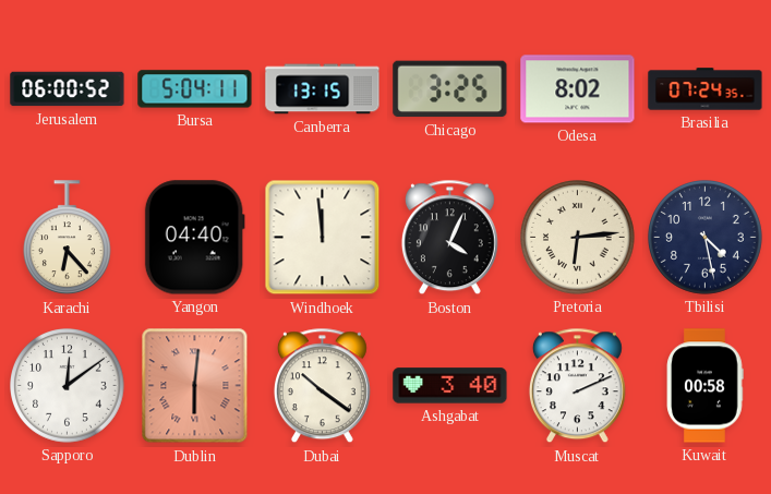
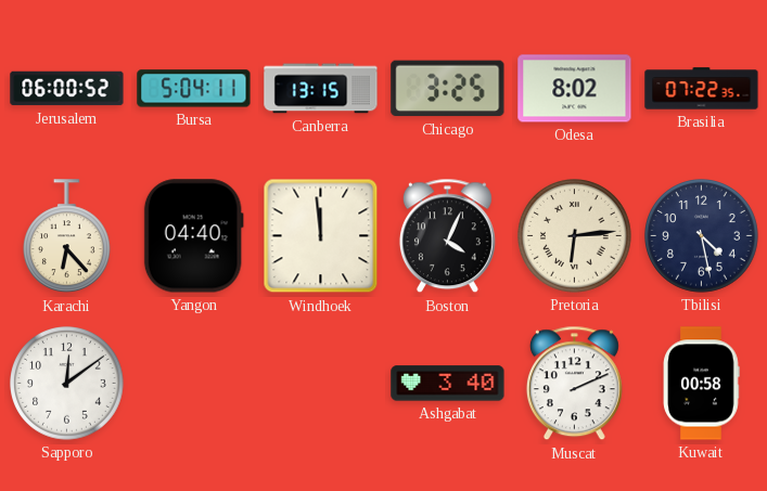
Brasilia: 07:24 -> 07:22 (702, 89)
Dublin: 6:01 -> none (195, 386)
Dubai: 10:21 -> none (322, 386)
